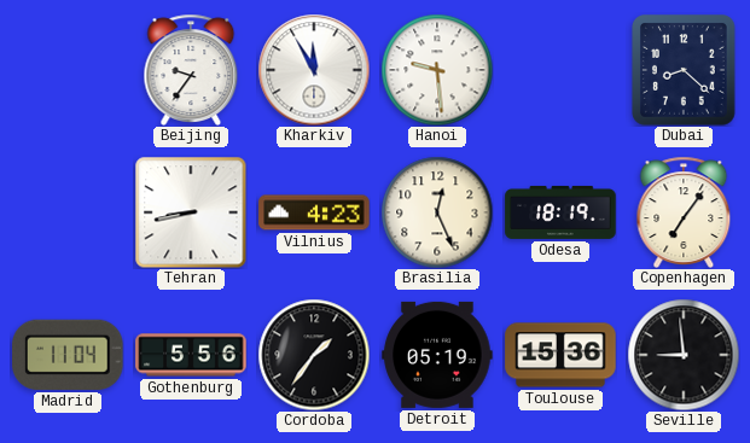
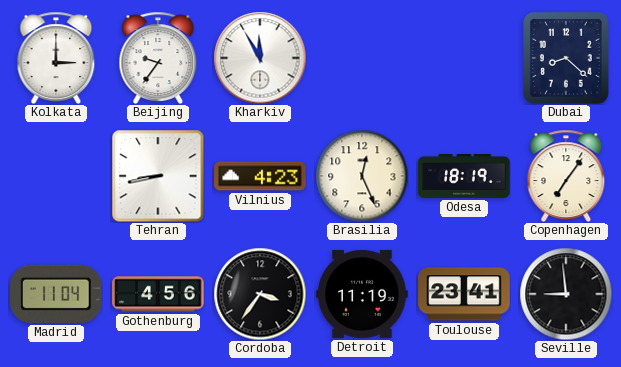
Kolkata: none -> 3:00 (56, 58)
Hanoi: 9:29 -> none (437, 70)
Gothenburg: 5:56 -> 4:56 (158, 294)
Cordoba: 1:36 -> 3:36 (260, 294)
Detroit: 05:19 -> 11:19 (362, 294)
Toulouse: 15:36 -> 23:41 (464, 294)
